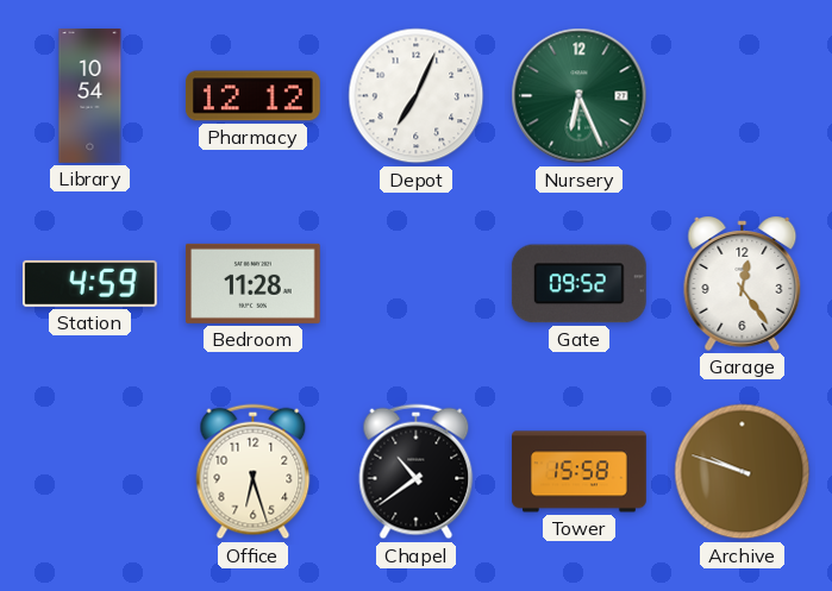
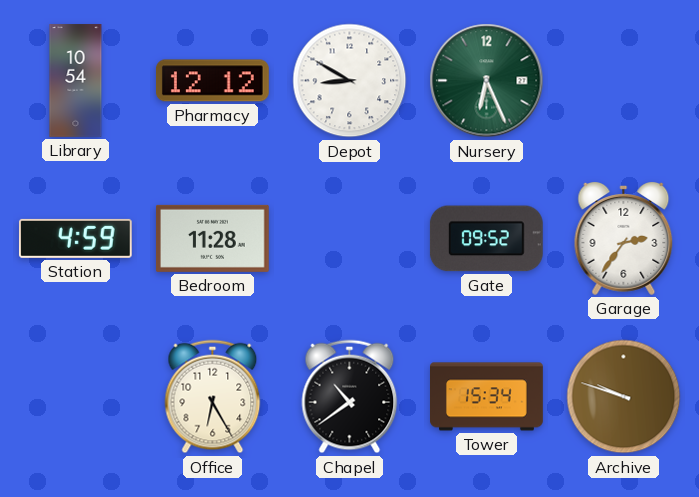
Depot: 7:04 -> 8:50 (350, 81)
Garage: 12:24 -> 2:36 (624, 239)
Office: 6:27 -> 6:25 (213, 397)
Tower: 15:58 -> 15:34 (487, 397)
